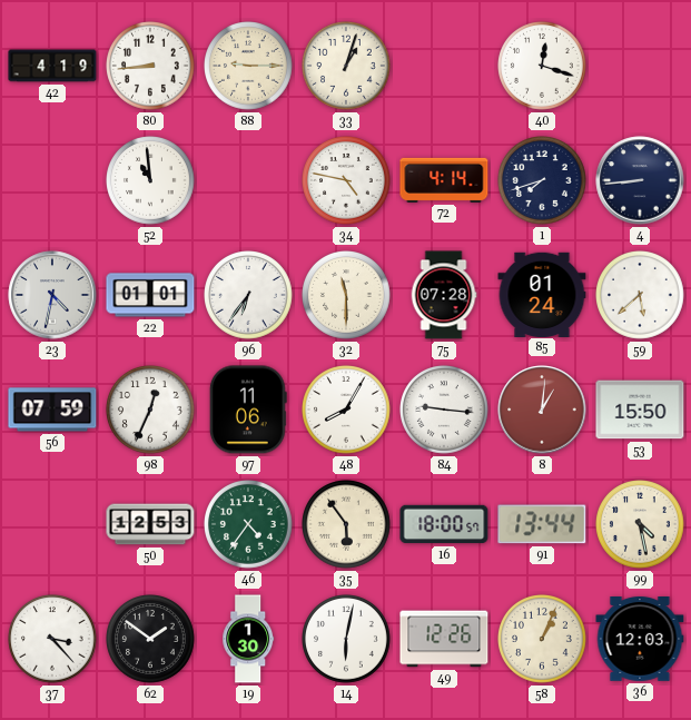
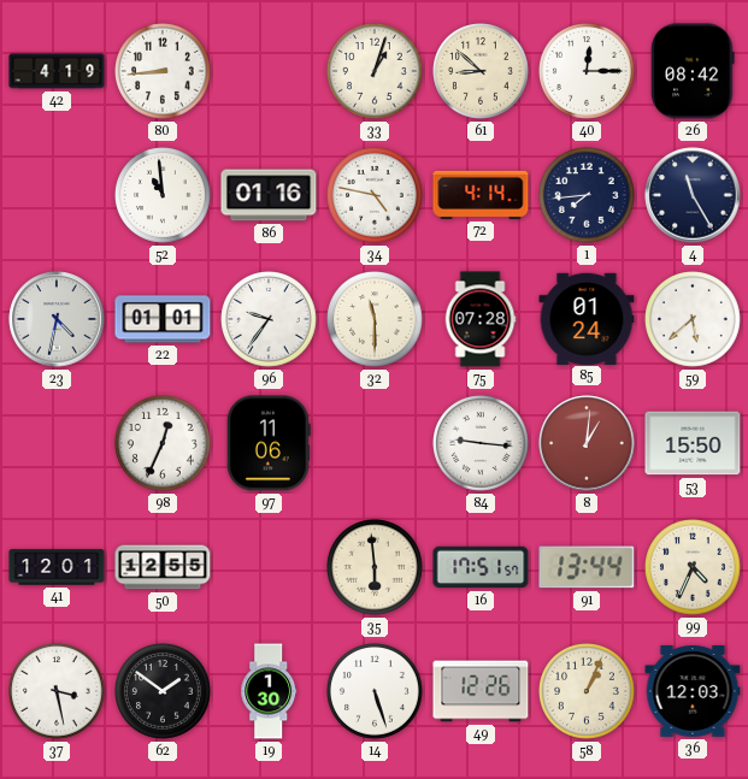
88: 9:15 -> none (249, 67)
61: none -> 8:52 (482, 72)
40: 12:18 -> 12:15 (588, 72)
26: none -> 08:42 (693, 71)
86: none -> 01:16 (269, 195)
1: 7:42 -> 7:44 (588, 196)
4: 8:44 -> 11:25 (693, 195)
96: 6:36 -> 9:36 (270, 320)
56: 07:59 -> none (52, 410)
48: 8:05 -> none (347, 411)
41: none -> 12:01 (57, 567)
50: 12:53 -> 12:55 (163, 567)
46: 4:36 -> none (249, 525)
35: 5:54 -> 5:59 (376, 568)
16: 18:00 -> 17:51 (481, 567)
99: 4:28 -> 4:34 (694, 568)
37: 3:23 -> 3:28 (58, 692)
14: 6:02 -> 5:27 (376, 692)
